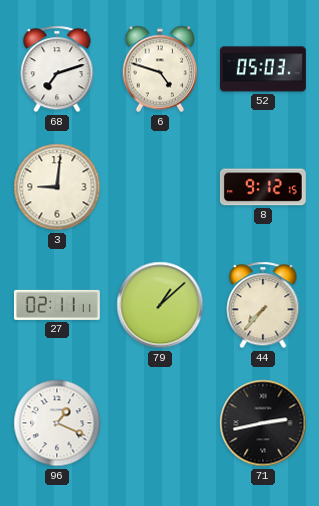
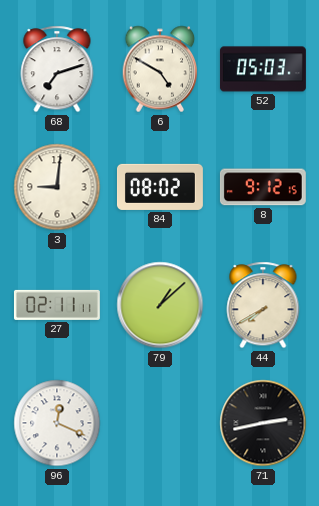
6: 4:48 -> 4:50 (160, 69)
84: none -> 08:02 (160, 187)
44: 7:37 -> 7:40 (263, 305)
96: 1:19 -> 12:19 (57, 423)
